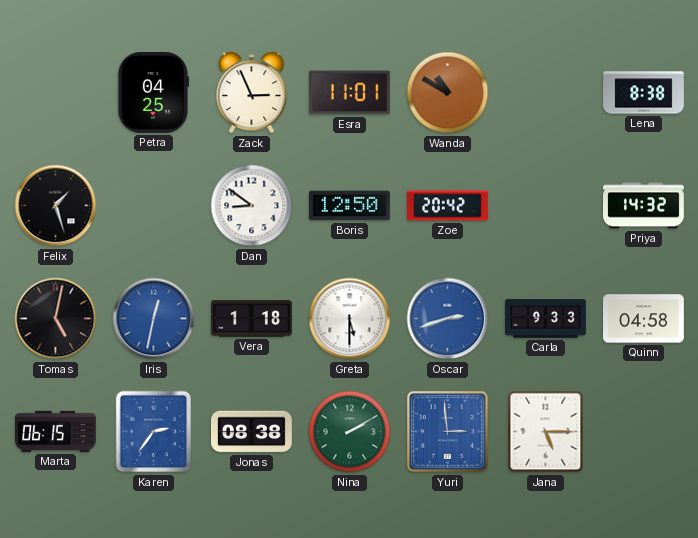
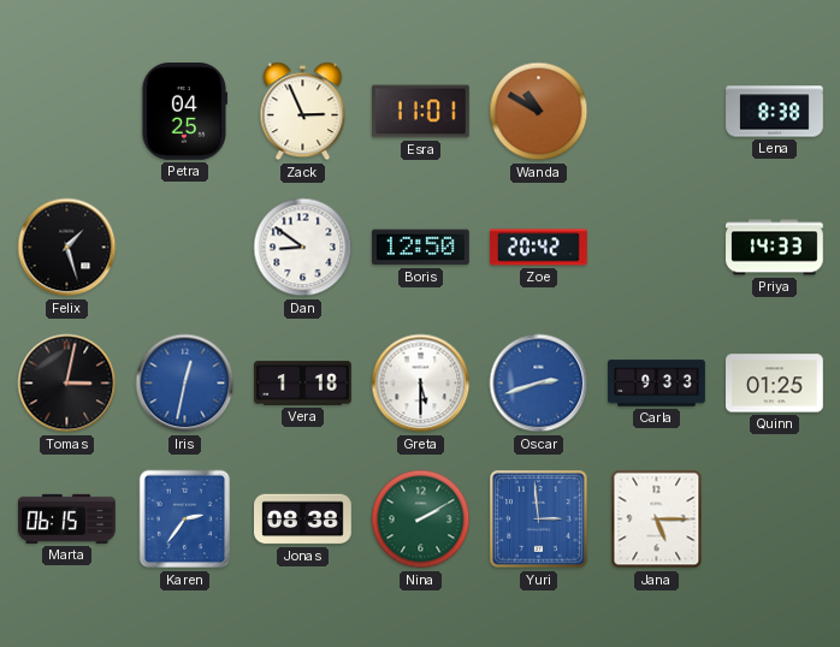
Priya: 14:32 -> 14:33 (775, 248)
Tomas: 5:02 -> 3:02 (67, 384)
Quinn: 04:58 -> 01:25 (775, 384)
